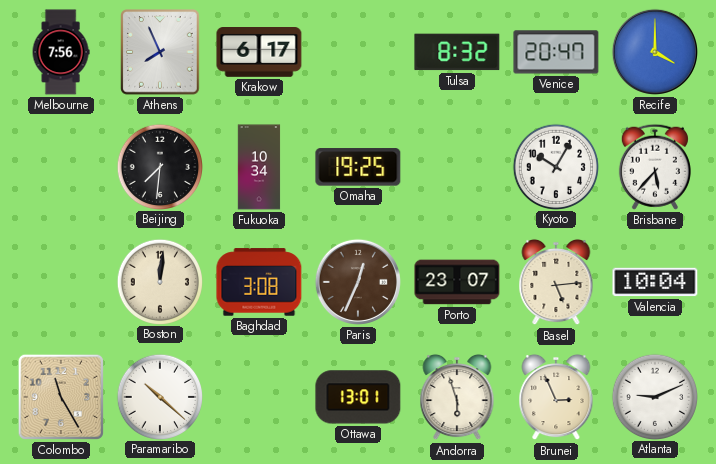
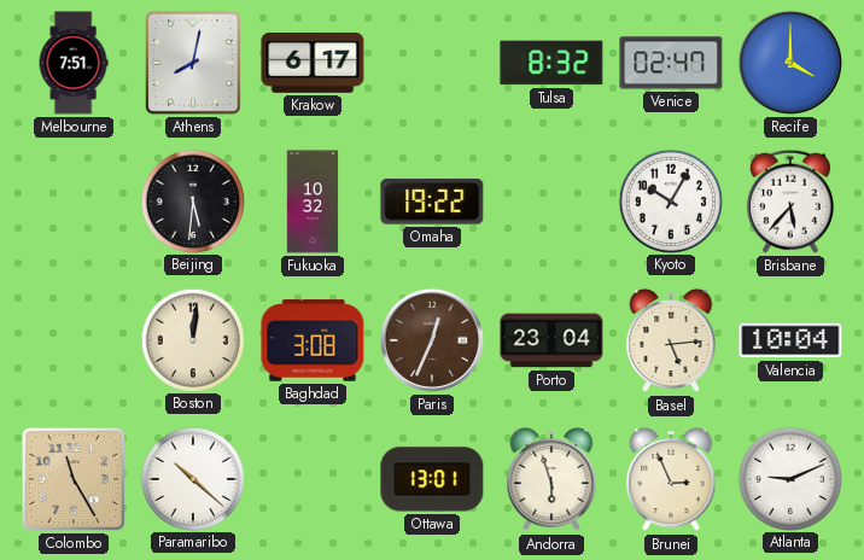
Melbourne: 7:56 -> 7:51 (74, 63)
Athens: 7:56 -> 8:02 (193, 63)
Venice: 20:47 -> 02:47 (671, 63)
Beijing: 7:31 -> 5:31 (192, 200)
Fukuoka: 10:34 -> 10:32 (313, 202)
Omaha: 19:25 -> 19:22 (432, 202)
Porto: 23:07 -> 23:04 (551, 340)
